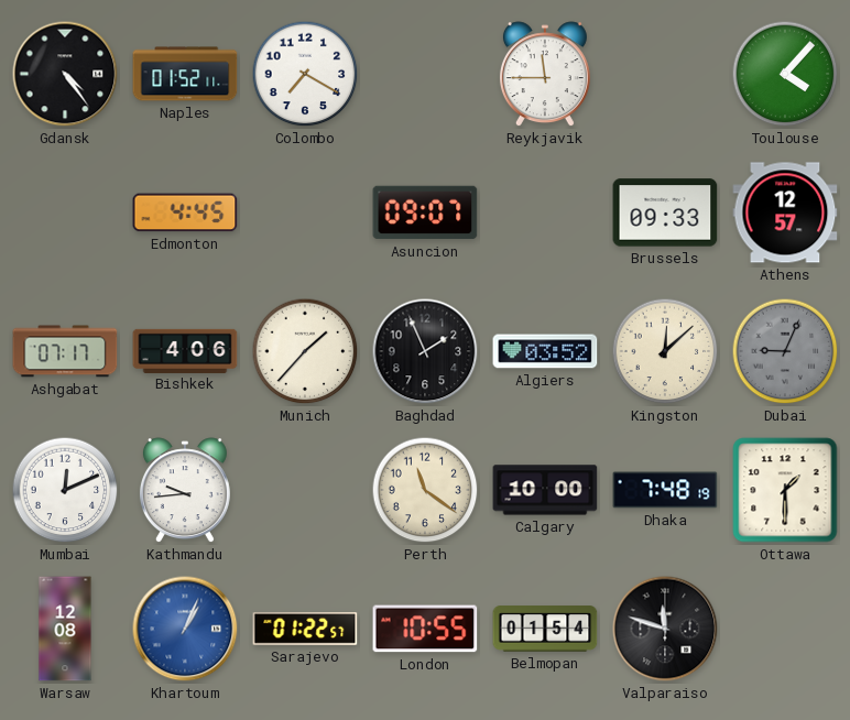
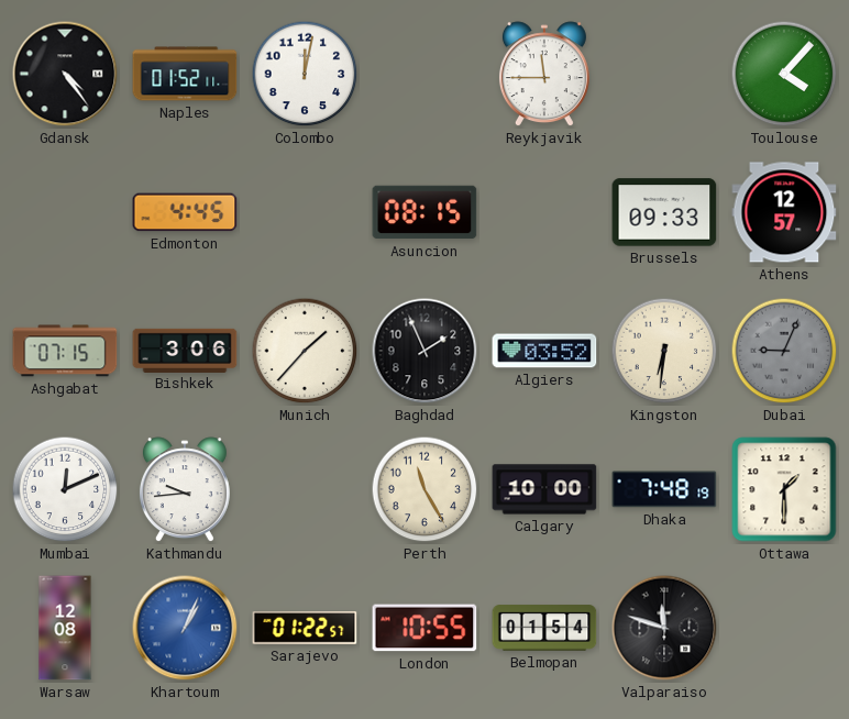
Colombo: 7:20 -> 12:02 (305, 74)
Asuncion: 09:07 -> 08:15 (424, 212)
Ashgabat: 07:17 -> 07:15 (65, 351)
Bishkek: 4:06 -> 3:06 (185, 350)
Kingston: 12:08 -> 6:31 (664, 351)
Perth: 11:21 -> 11:25 (424, 489)
